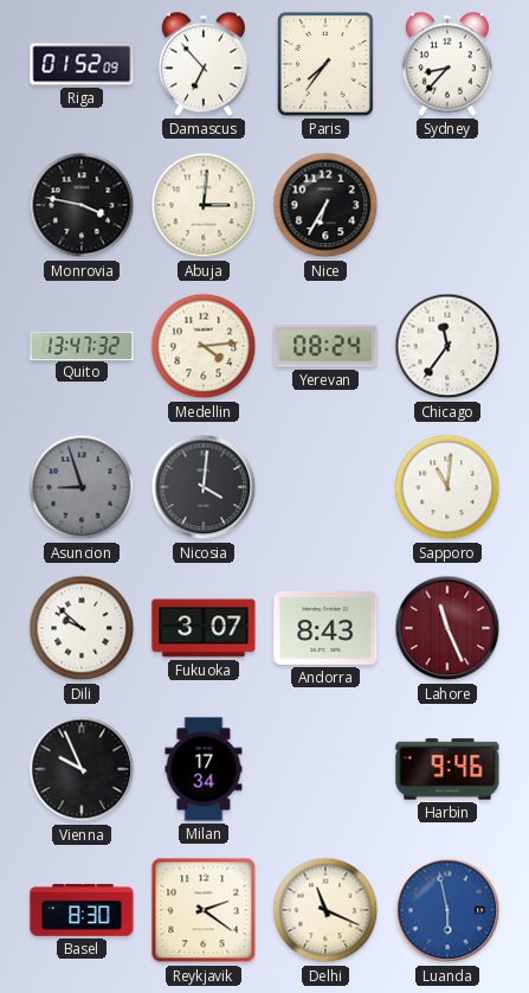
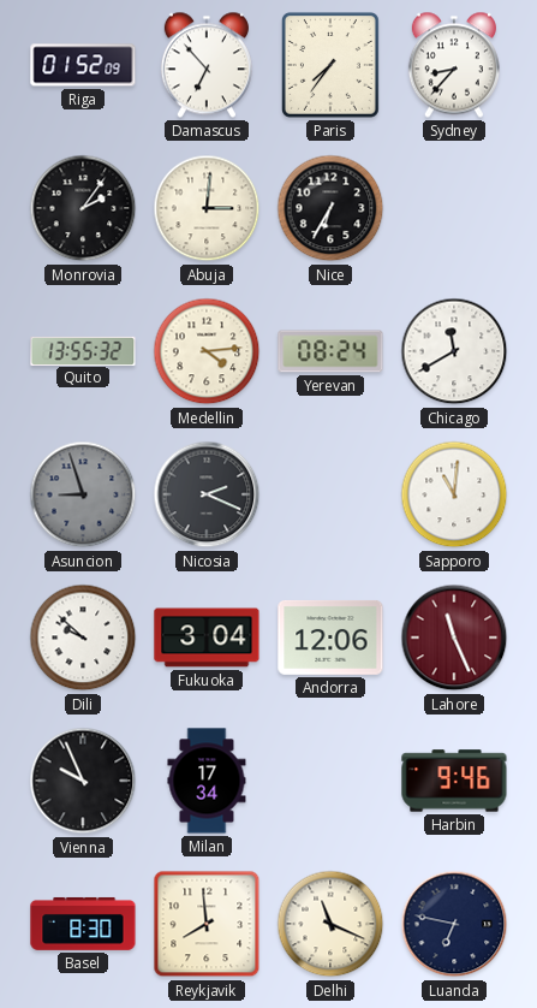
Monrovia: 3:47 -> 2:06 (83, 208)
Quito: 13:47 -> 13:55 (83, 350)
Chicago: 11:36 -> 11:40 (454, 351)
Nicosia: 4:01 -> 2:19 (207, 494)
Fukuoka: 3:07 -> 3:04 (207, 638)
Andorra: 8:43 -> 12:06 (330, 638)
Reykjavik: 2:21 -> 7:59 (207, 924)
Luanda: 5:58 -> 6:47 (454, 924)
Luanda dial: blue -> navy (454, 924)
